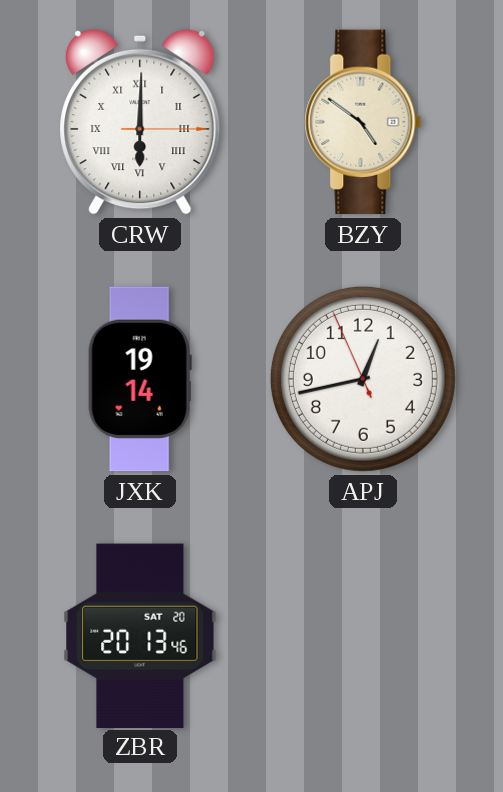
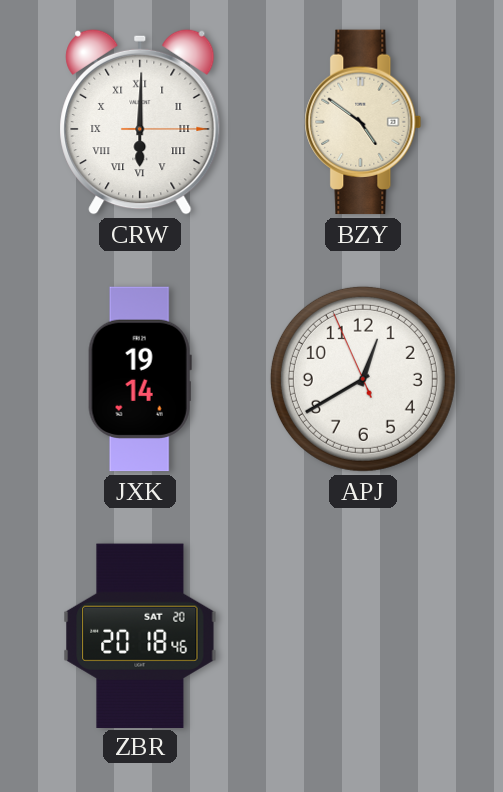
APJ: 12:42 -> 12:39 (363, 379)
ZBR: 20:13 -> 20:18 (140, 635)
